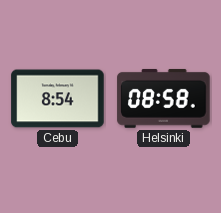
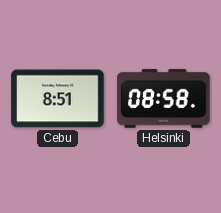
Cebu: 8:54 -> 8:51 (58, 99)
